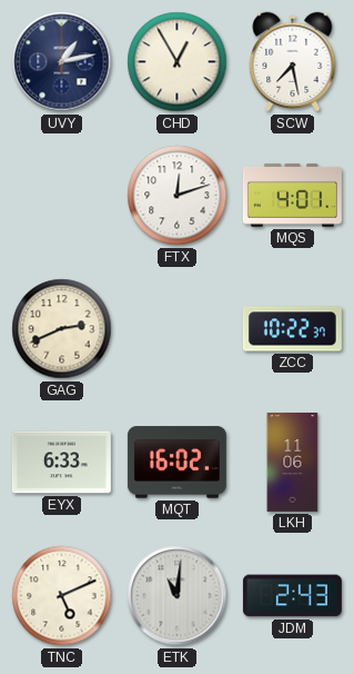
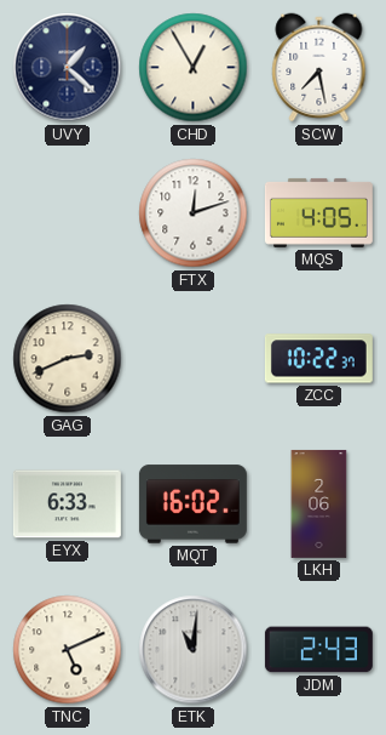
UVY: 1:13 -> 1:22 (68, 68)
MQS: 4:01 -> 4:05 (318, 212)
LKH: 11:06 -> 2:06 (319, 503)
